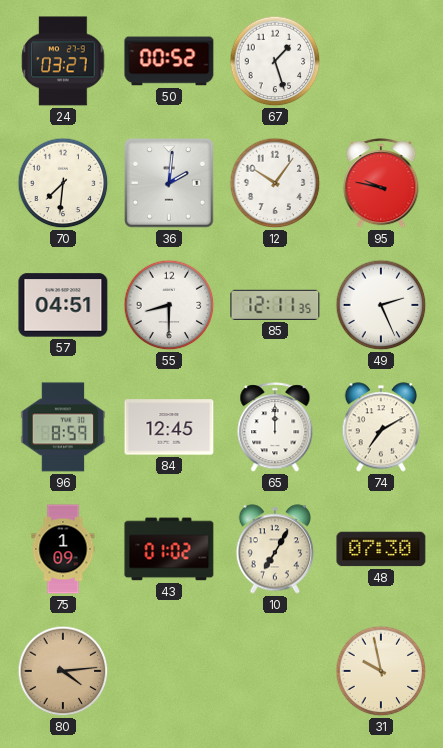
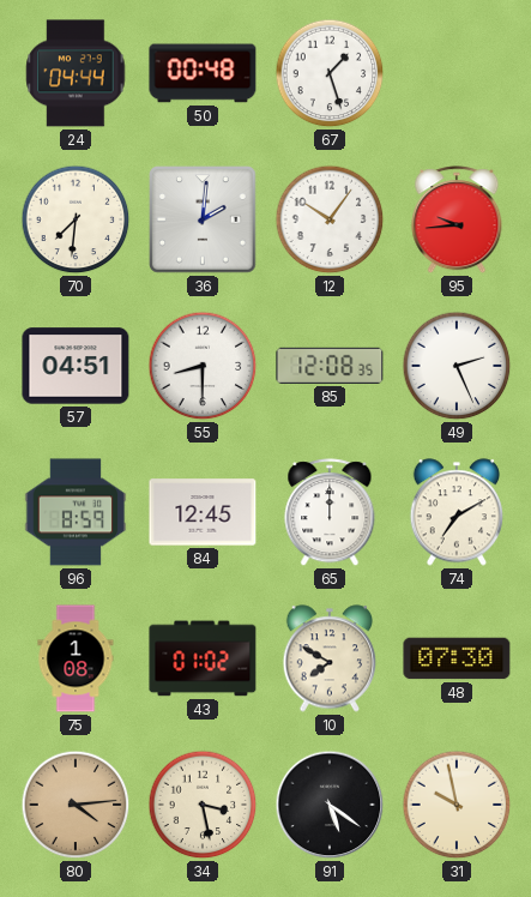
24: 03:27 -> 04:44 (76, 73)
50: 00:52 -> 00:48 (203, 73)
95: 9:47 -> 9:44 (457, 221)
85: 12:11 -> 12:08 (330, 366)
75: 1:09 -> 1:08 (76, 658)
10: 7:05 -> 7:50 (330, 658)
34: none -> 3:28 (203, 805)
91: none -> 5:21 (330, 805)
